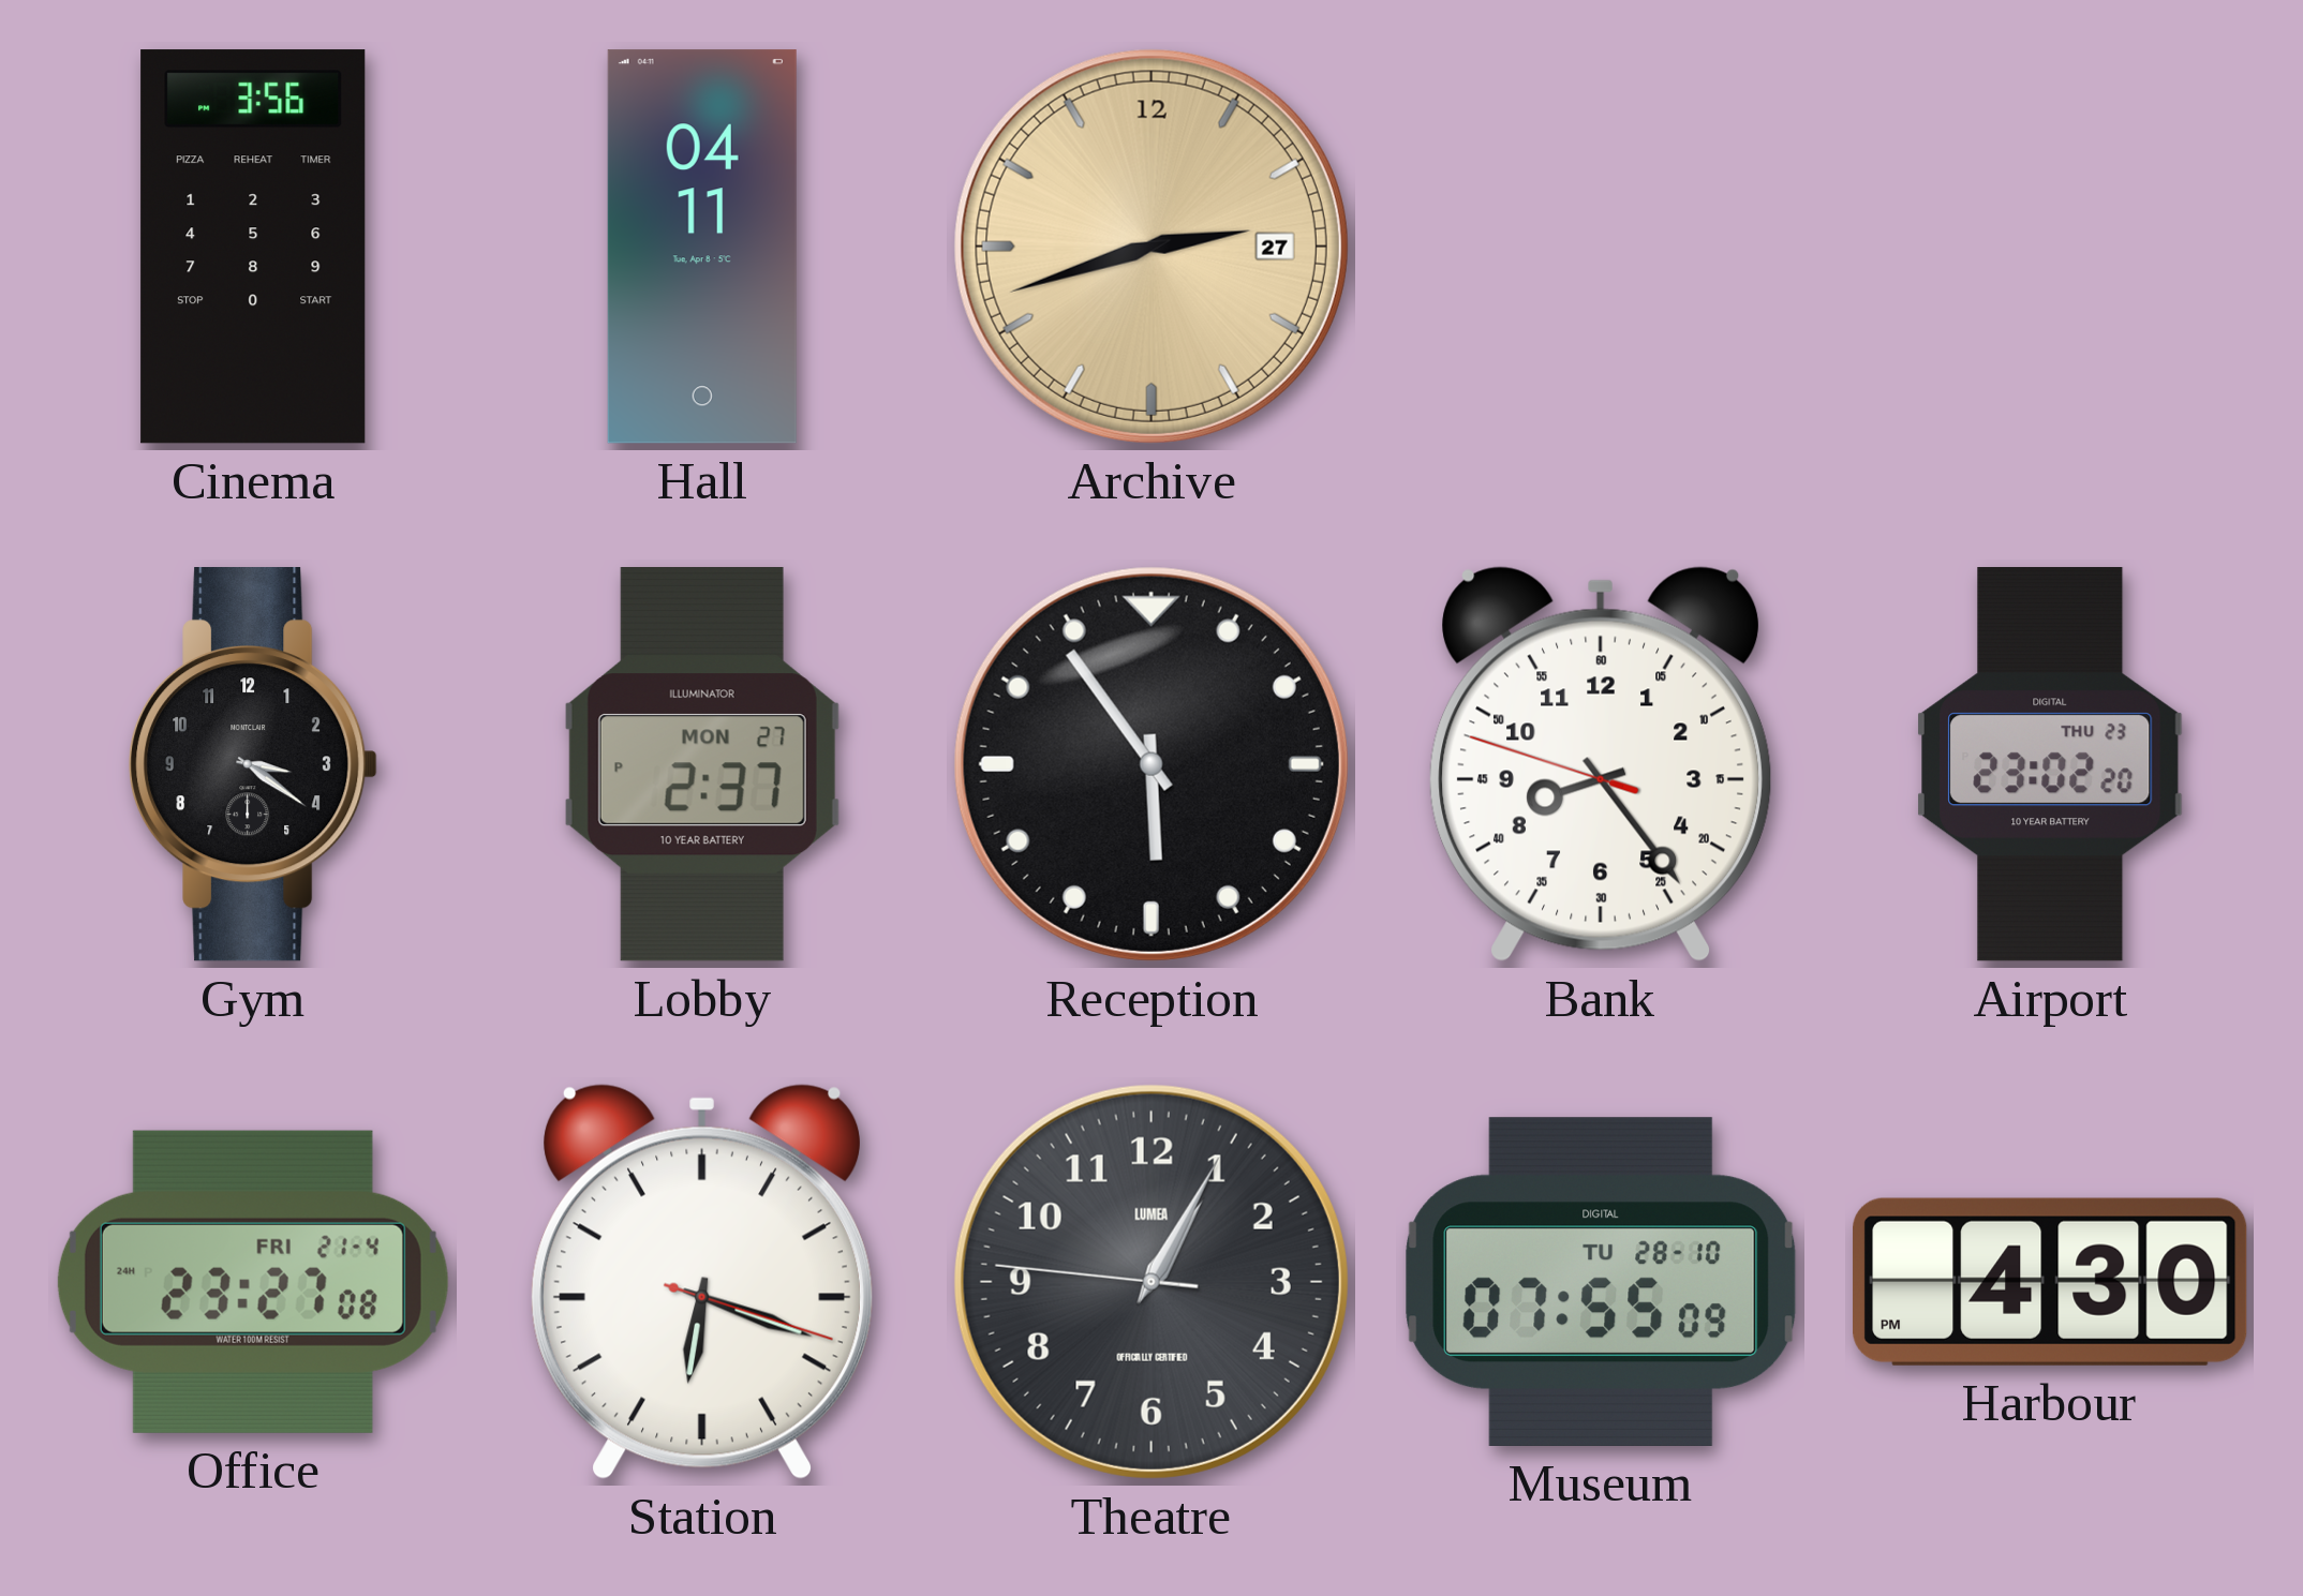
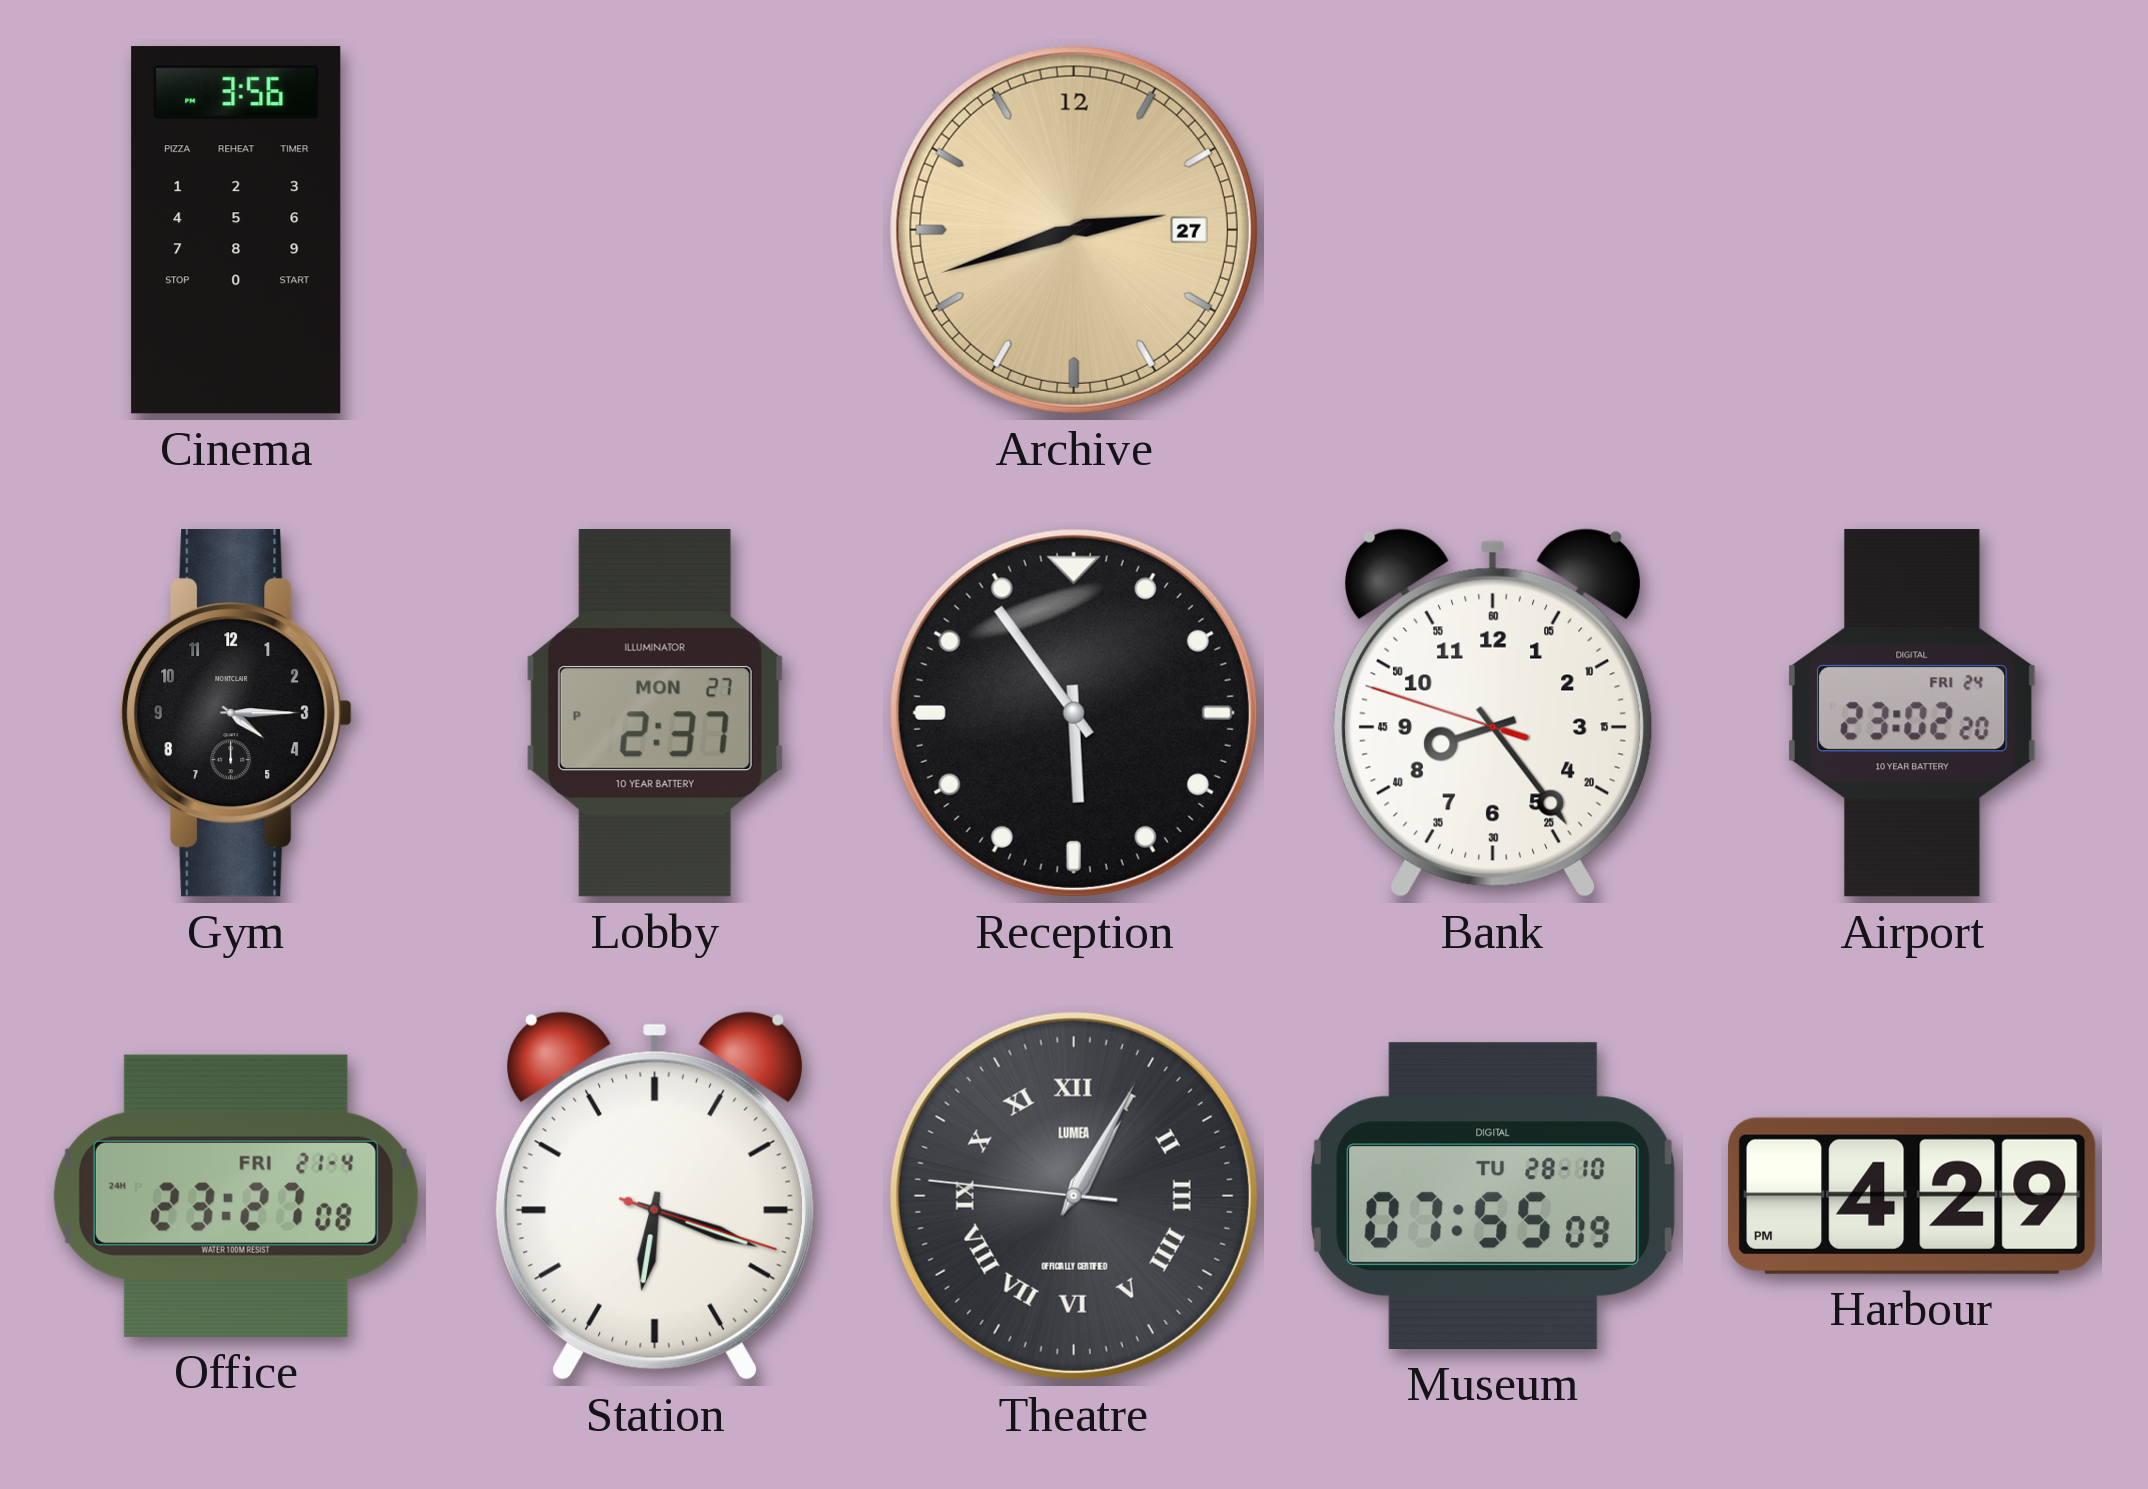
Hall: 04:11 -> none (702, 247)
Gym: 3:21 -> 4:15 (236, 714)
Airport date: THU 23 -> FRI 24 (1912, 713)
Theatre numerals: Arabic -> Roman (1074, 1196)
Harbour: 4:30 -> 4:29 (1913, 1196)
